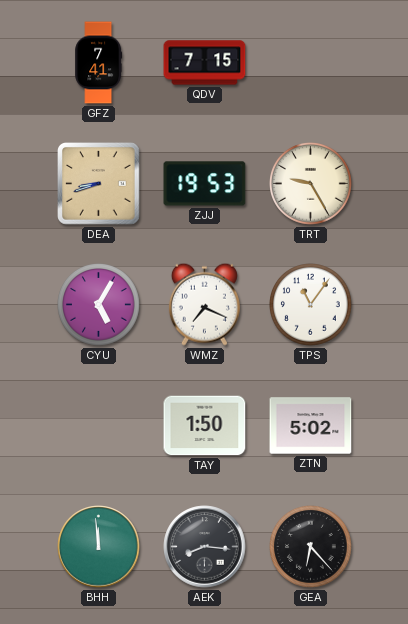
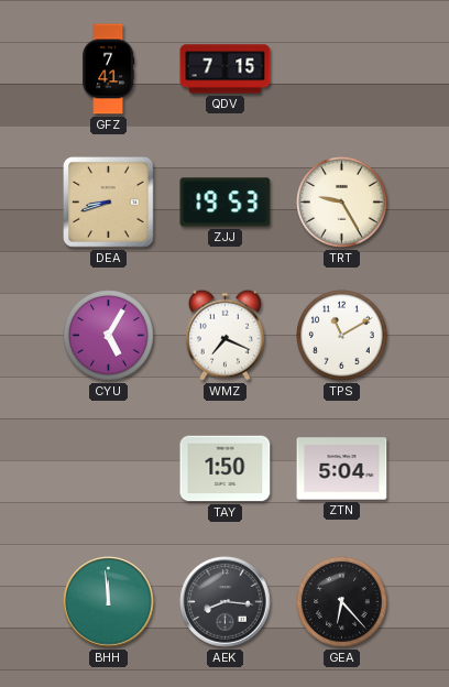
TPS: 11:06 -> 11:10 (342, 336)
ZTN: 5:02 -> 5:04 (342, 469)
